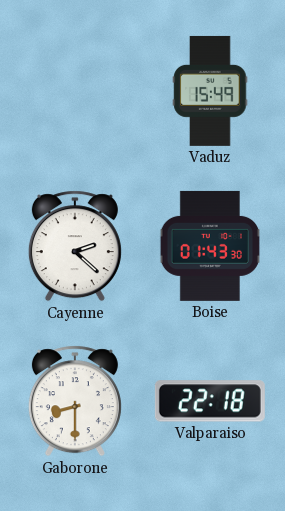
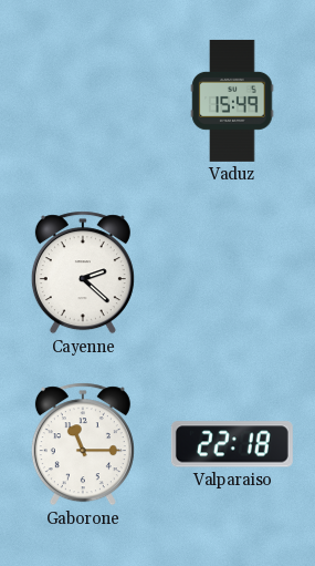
Boise: 01:43 -> none (210, 246)
Gaborone: 8:30 -> 11:15 (83, 444)
